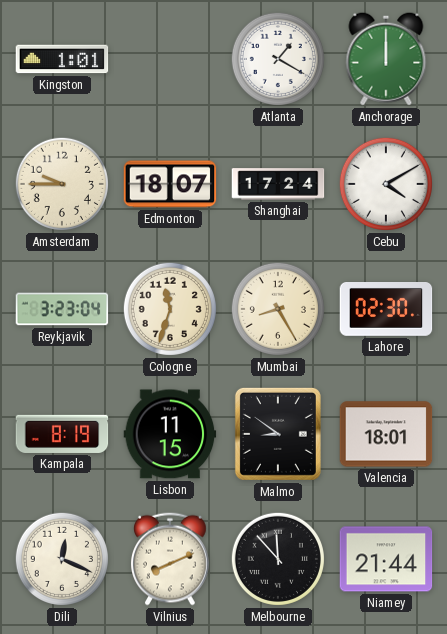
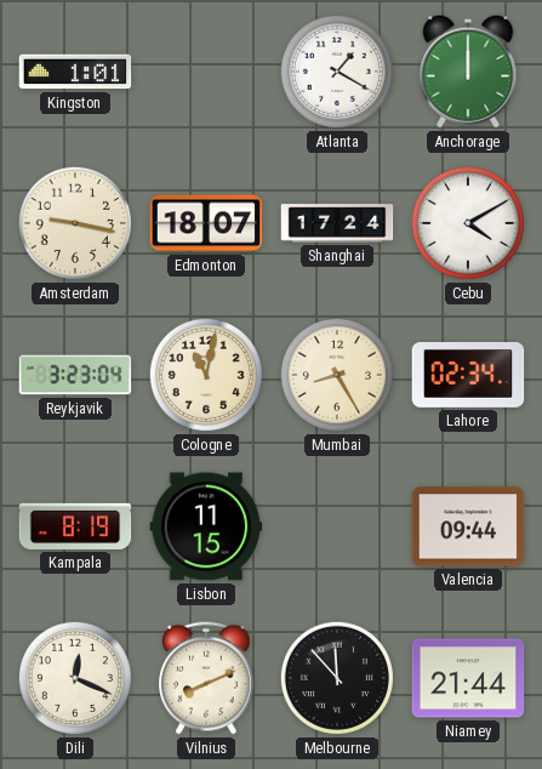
Amsterdam: 9:45 -> 9:17 (75, 223)
Cologne: 11:33 -> 11:02 (206, 375)
Lahore: 02:30 -> 02:34 (468, 376)
Malmo: 8:51 -> none (278, 434)
Valencia: 18:01 -> 09:44 (468, 526)
